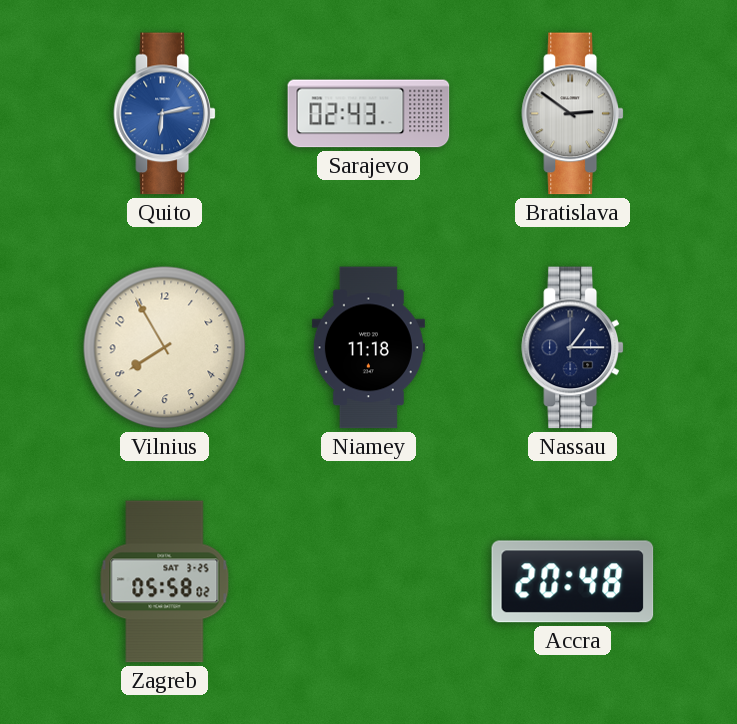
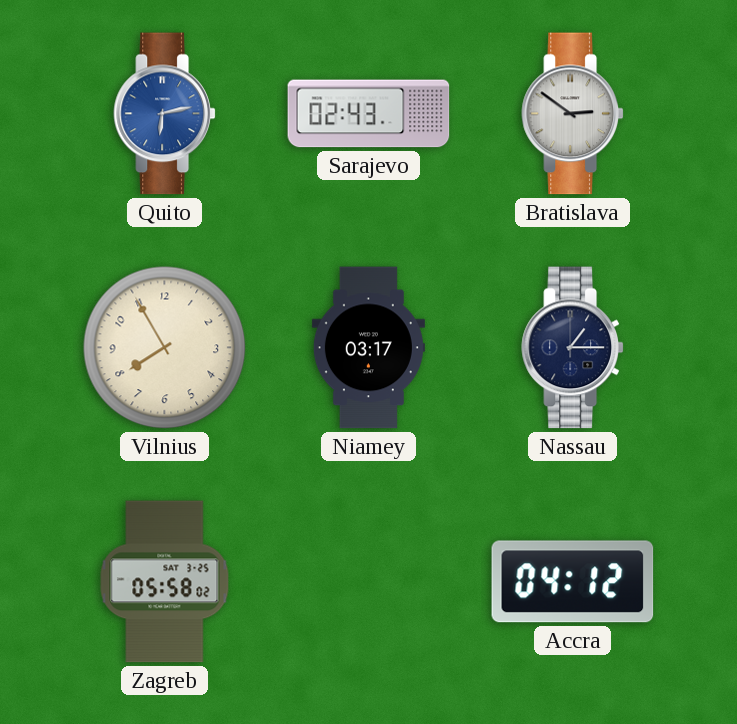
Niamey: 11:18 -> 03:17 (368, 348)
Accra: 20:48 -> 04:12 (573, 582)
